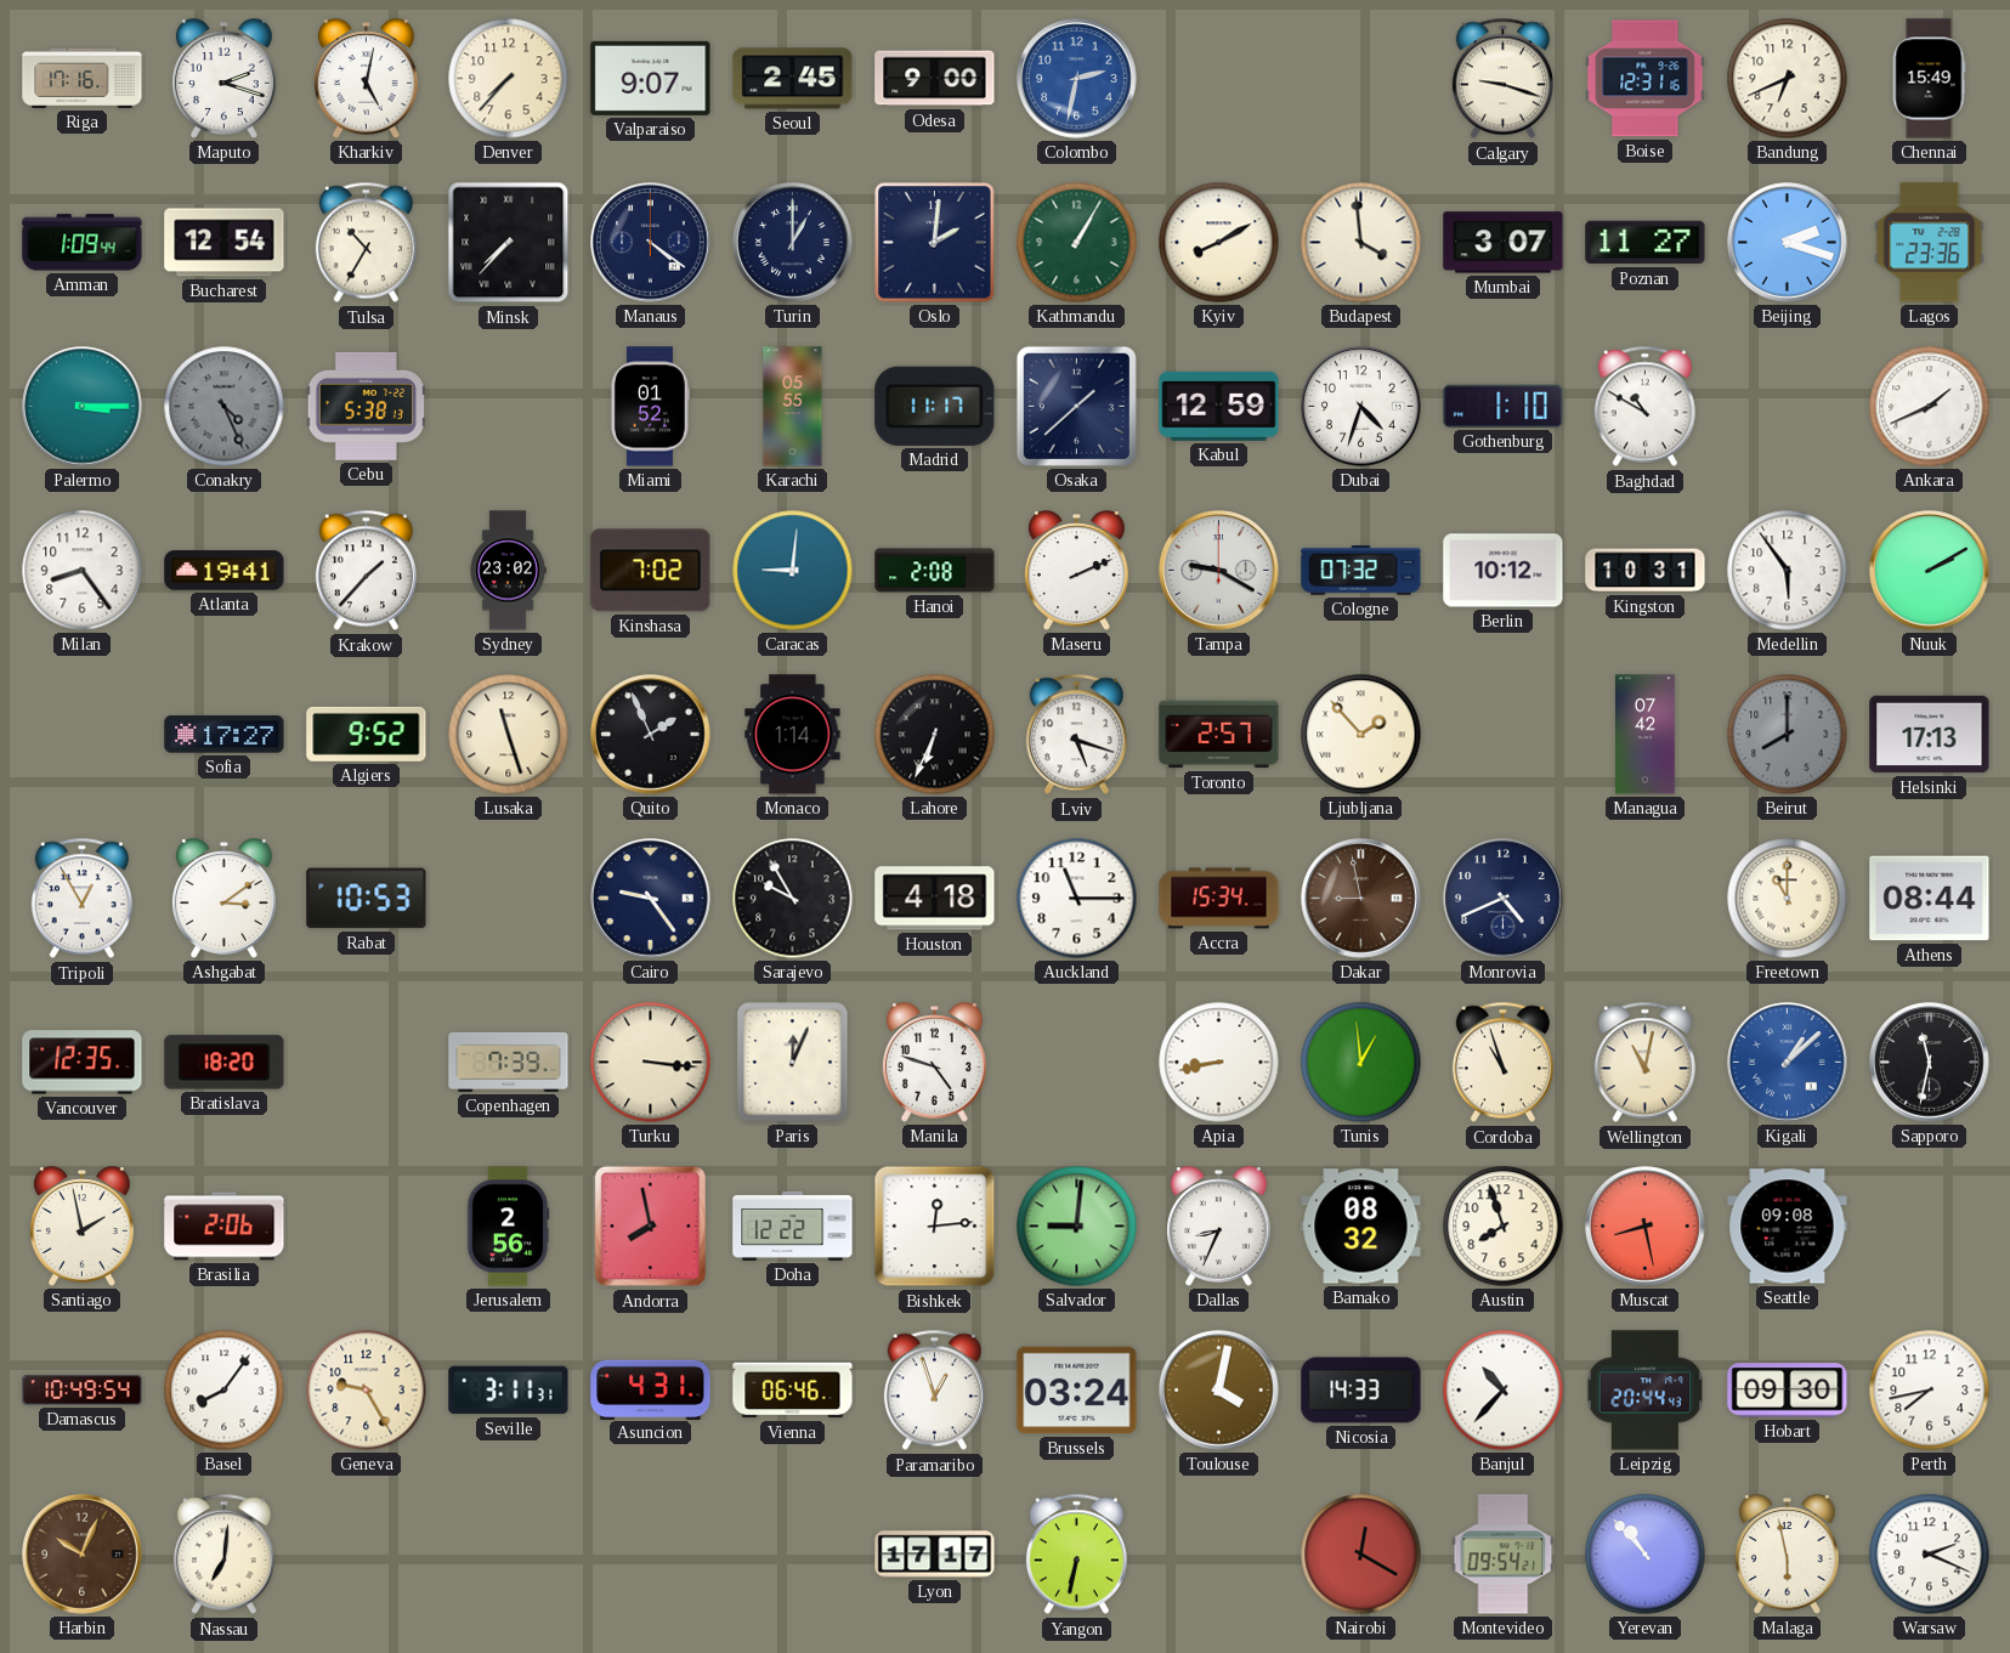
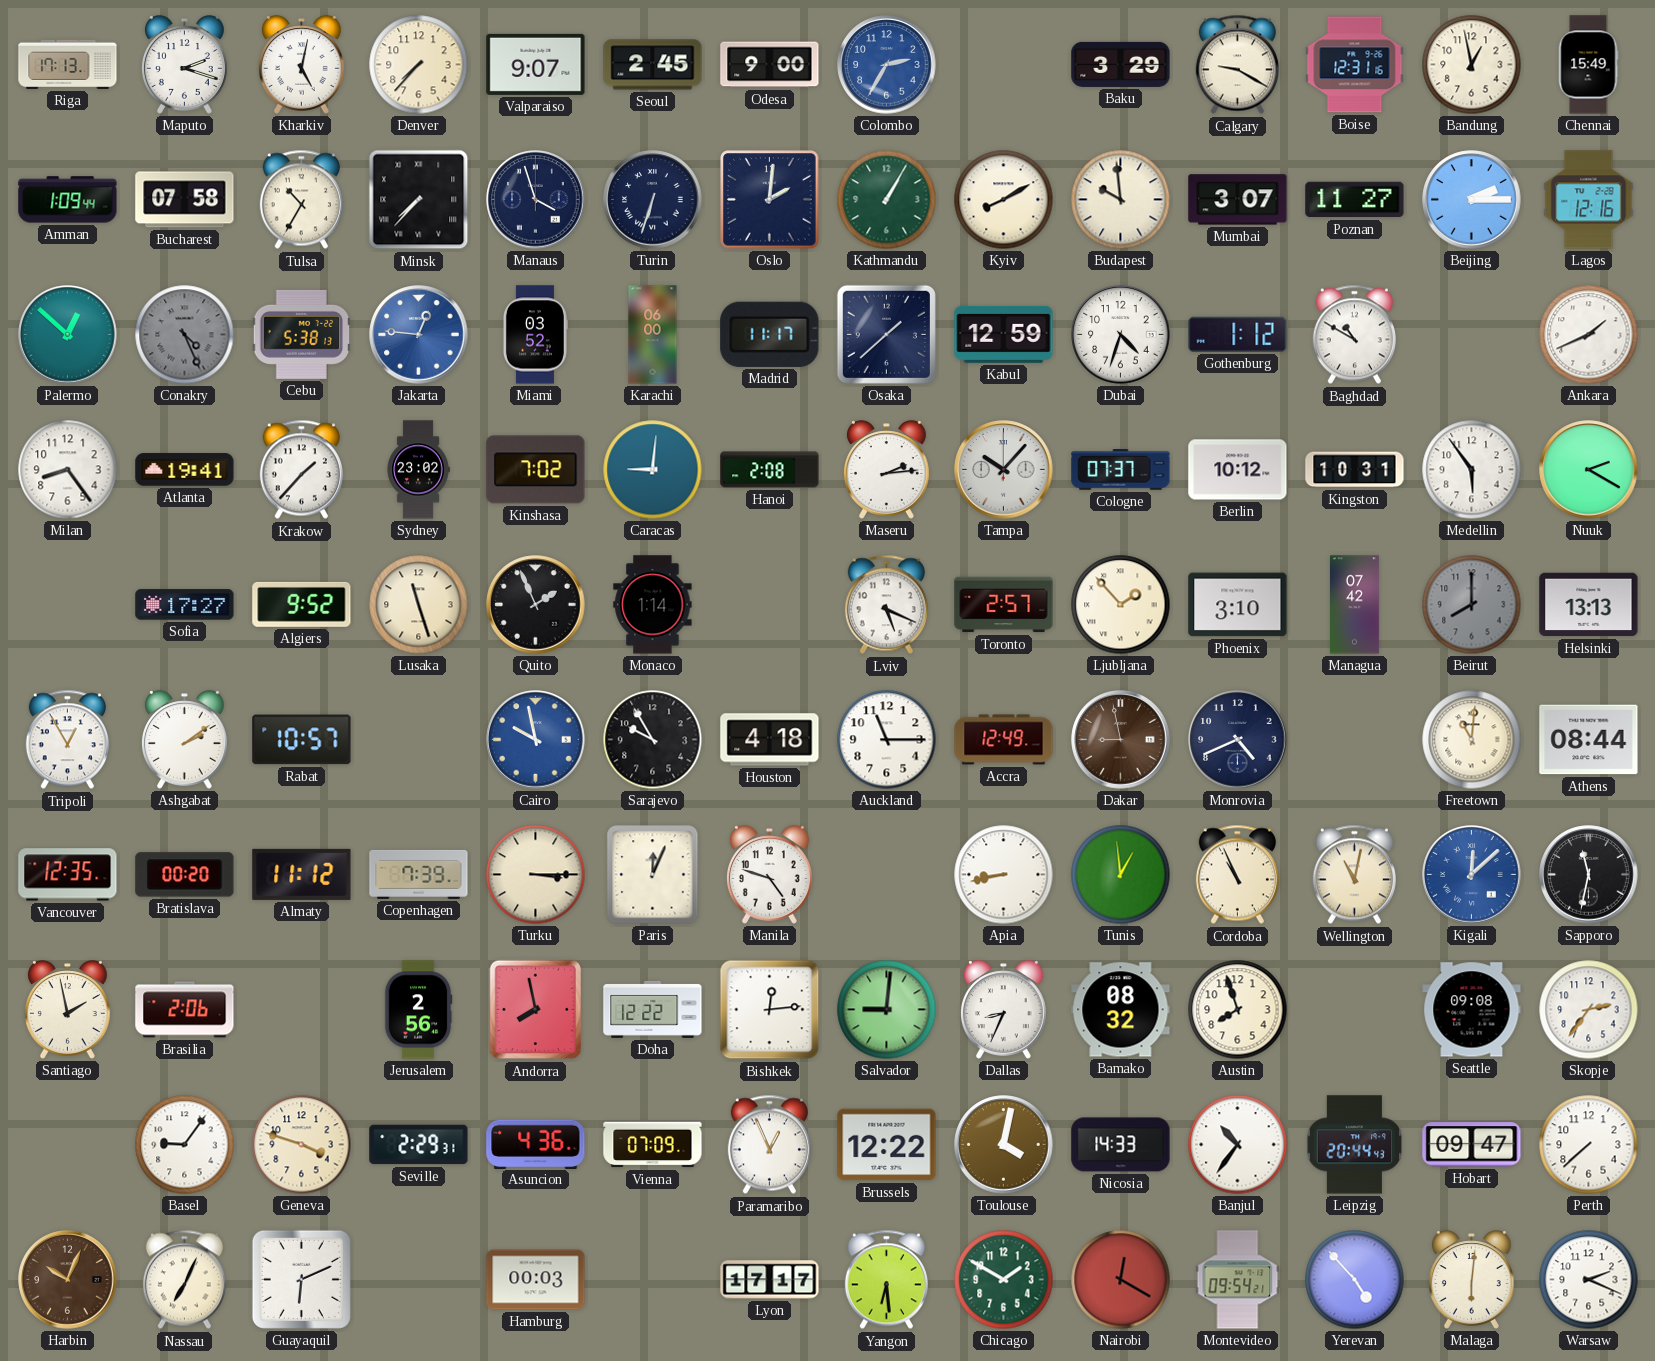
Riga: 17:16 -> 17:13 (68, 64)
Colombo: 2:32 -> 2:35 (887, 65)
Baku: none -> 3:29 (1121, 64)
Calgary: 9:18 -> 9:20 (1237, 65)
Bandung: 6:41 -> 12:58 (1472, 65)
Bucharest: 12:54 -> 07:58 (185, 200)
Manaus: 4:21 -> 3:57 (536, 200)
Turin: 1:00 -> 6:33 (653, 200)
Budapest: 3:59 -> 9:59 (1121, 200)
Beijing: 2:18 -> 2:15 (1472, 200)
Lagos: 23:36 -> 12:16 (1589, 200)
Palermo: 3:15 -> 12:52 (68, 335)
Jakarta: none -> 12:46 (419, 335)
Miami: 01:52 -> 03:52 (535, 335)
Karachi: 05:55 -> 06:00 (653, 335)
Gothenburg: 1:10 -> 1:12 (1238, 334)
Maseru: 2:11 -> 2:14 (886, 470)
Tampa: 9:20 -> 10:07 (1004, 470)
Cologne: 07:32 -> 07:37 (1121, 470)
Nuuk: 2:10 -> 2:20 (1589, 470)
Lahore: 6:34 -> none (935, 735)
Lviv: 5:18 -> 5:19 (886, 605)
Phoenix: none -> 3:10 (1238, 605)
Helsinki: 17:13 -> 13:13 (1589, 605)
Ashgabat: 3:09 -> 2:09 (184, 740)
Rabat: 10:53 -> 10:57 (302, 740)
Cairo: 9:24 -> 9:58 (536, 740)
Cairo dial: navy -> blue (536, 740)
Accra: 15:34 -> 12:49 (1004, 740)
Freetown: 11:00 -> 11:01 (1472, 740)
Bratislava: 18:20 -> 00:20 (185, 875)
Almaty: none -> 11:12 (302, 874)
Turku: 3:16 -> 3:15 (536, 875)
Cordoba: 10:57 -> 10:56 (1237, 875)
Kigali: 1:08 -> 12:08 (1472, 875)
Muscat: 8:28 -> none (1646, 1227)
Skopje: none -> 2:36 (1589, 1010)
Damascus: 10:49 -> none (83, 1391)
Basel: 8:06 -> 9:06 (185, 1145)
Geneva: 9:25 -> 3:48 (302, 1145)
Seville: 3:11 -> 2:29 (419, 1145)
Asuncion: 4:31 -> 4:36 (536, 1144)
Vienna: 06:46 -> 07:09 (653, 1145)
Paramaribo: 12:57 -> 12:56 (769, 1145)
Brussels: 03:24 -> 12:22 (887, 1145)
Banjul: 10:37 -> 10:36 (1238, 1145)
Hobart: 09:30 -> 09:47 (1472, 1145)
Perth: 7:43 -> 7:38 (1589, 1145)
Nassau: 7:01 -> 7:04 (184, 1280)
Guayaquil: none -> 6:11 (301, 1279)
Hamburg: none -> 00:03 (536, 1280)
Yangon: 6:32 -> 6:29 (886, 1280)
Chicago: none -> 1:50 (1004, 1280)
Yerevan: 10:53 -> 4:53 (1355, 1280)
Malaga: 5:58 -> 6:01 (1471, 1280)
